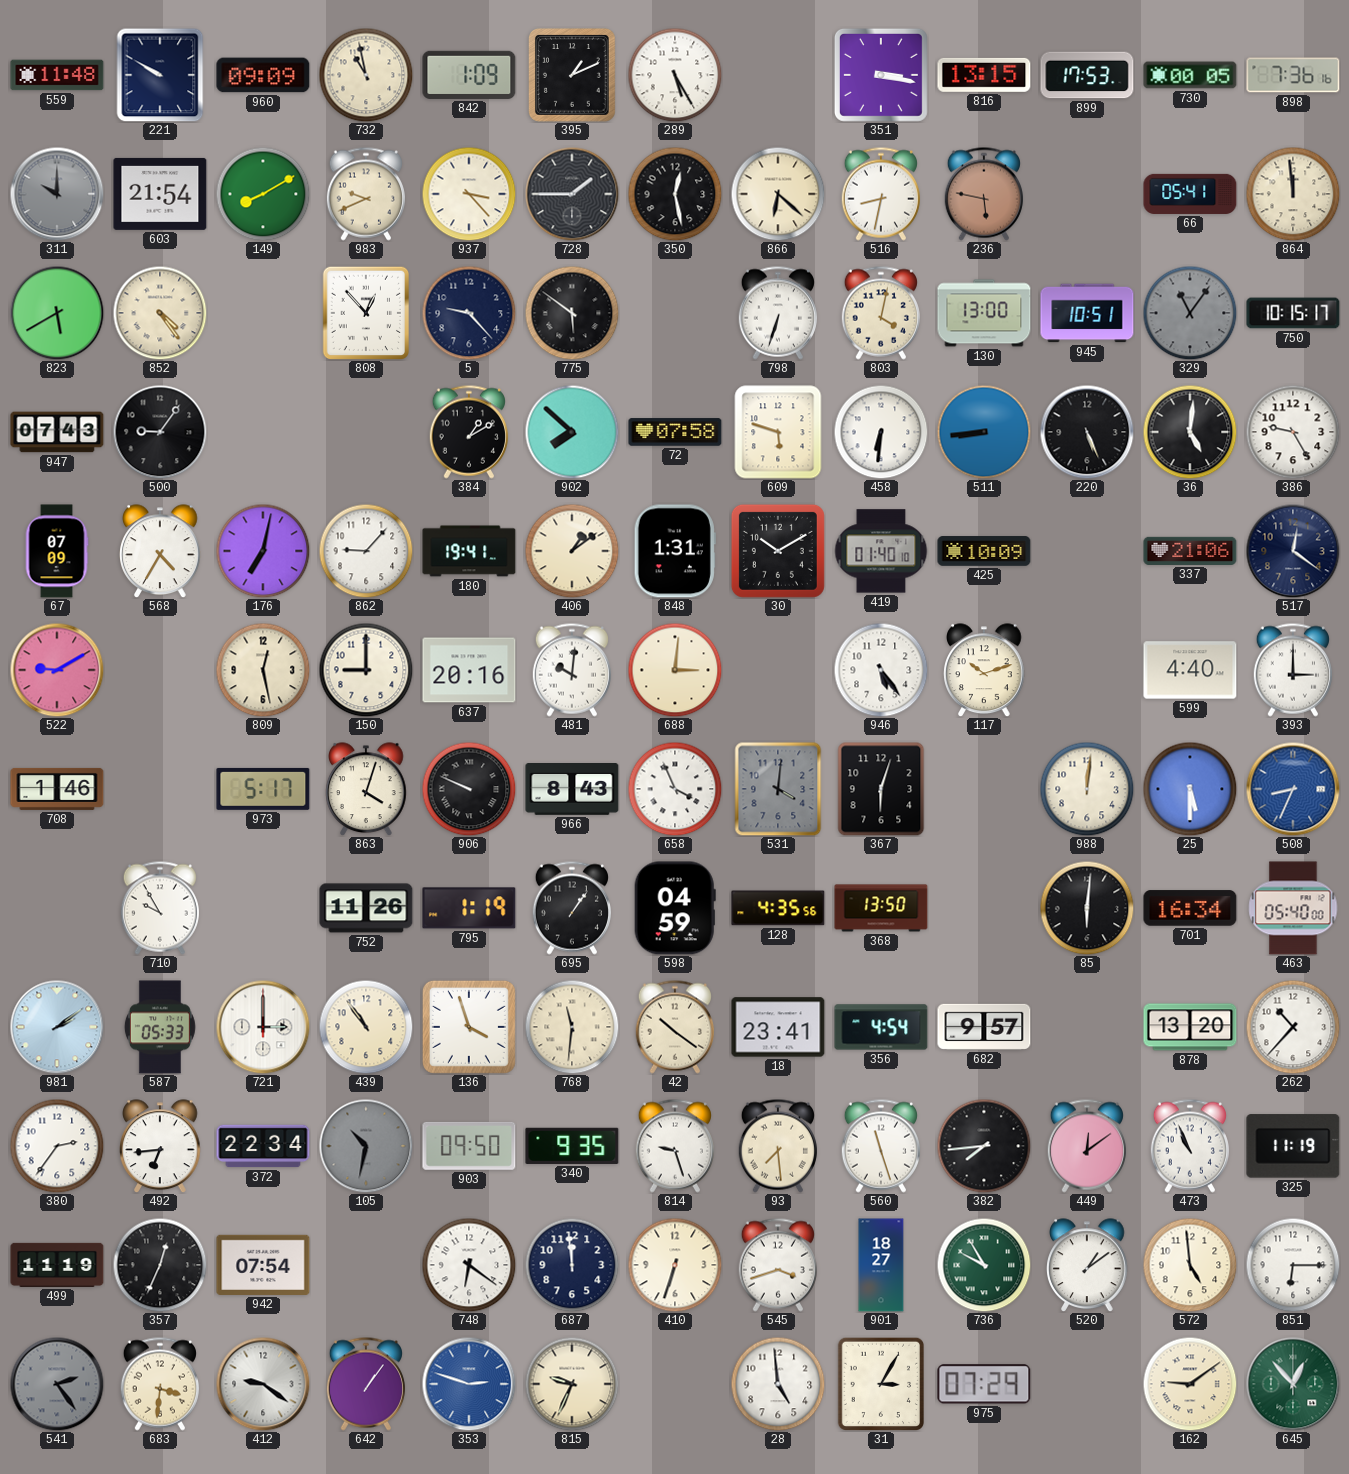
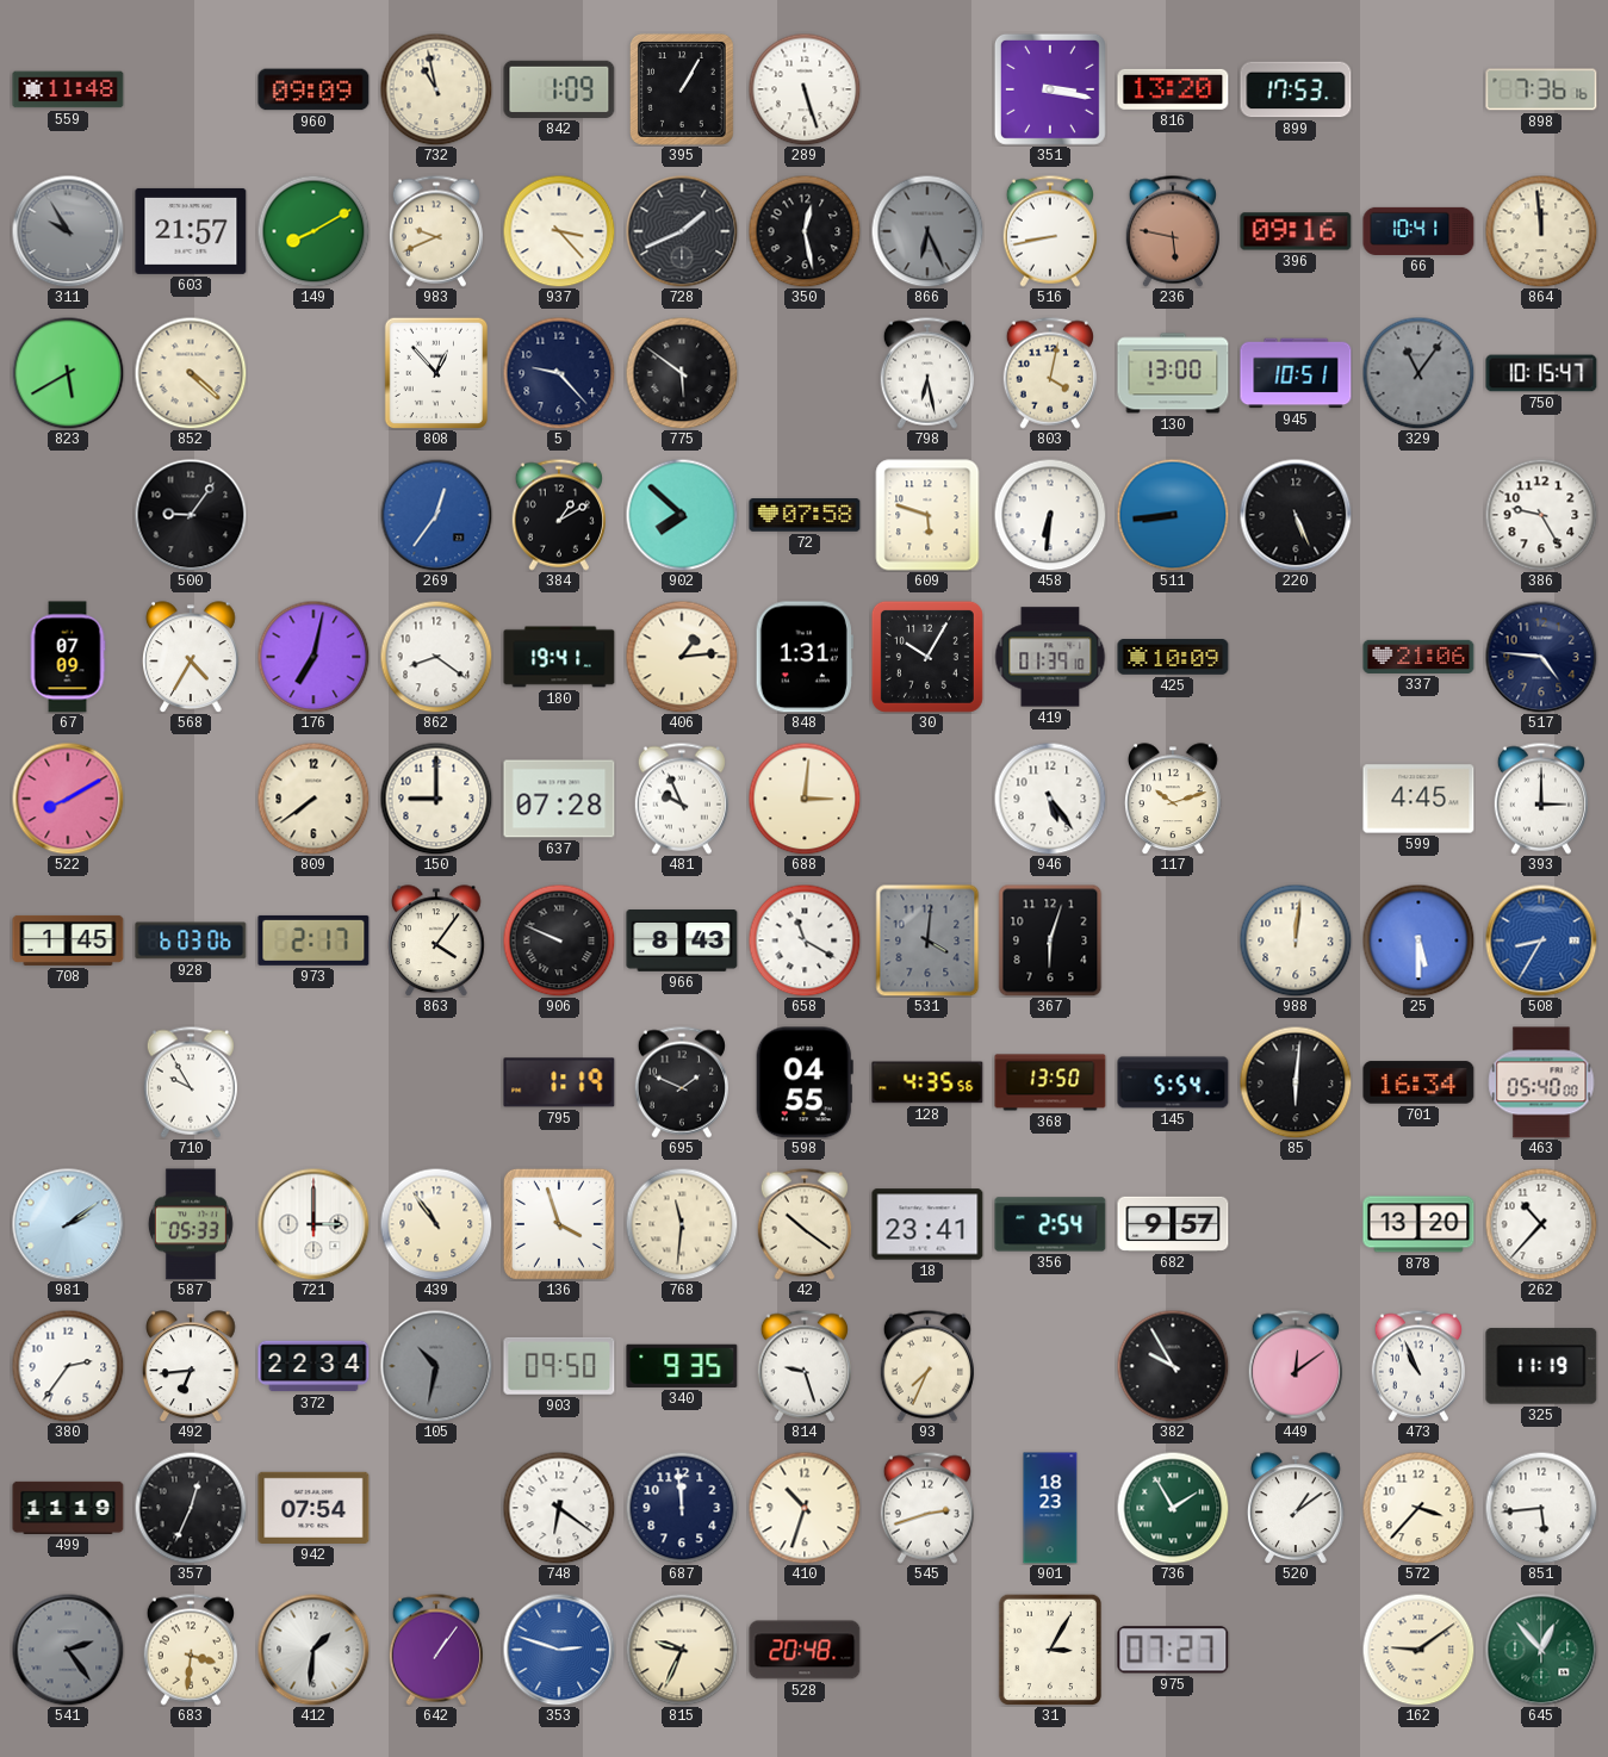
221: 9:50 -> none (160, 75)
395: 1:11 -> 1:05 (683, 91)
289: 5:25 -> 5:27 (805, 89)
816: 13:15 -> 13:20 (1173, 89)
730: 00:05 -> none (1190, 75)
311: 10:00 -> 9:55 (68, 231)
603: 21:54 -> 21:57 (191, 231)
728: 1:45 -> 1:41 (682, 231)
866: 6:22 -> 6:26 (927, 231)
866 dial: cream -> grey (927, 231)
516: 8:32 -> 8:43 (1050, 231)
396: none -> 09:16 (1296, 231)
66: 05:41 -> 10:41 (1418, 231)
852: 4:24 -> 4:22 (191, 373)
798: 6:33 -> 6:28 (927, 373)
750: 10:15:17 -> 10:15:47 (1541, 373)
947: 07:43 -> none (57, 432)
269: none -> 12:36 (436, 515)
36: 5:01 -> none (1190, 432)
862: 9:07 -> 8:21 (436, 657)
406: 1:09 -> 1:14 (682, 657)
30: 10:10 -> 10:05 (927, 657)
419: 01:40 -> 01:39 (1050, 657)
517: 12:21 -> 4:46 (1541, 657)
522: 9:10 -> 8:10 (68, 799)
809: 12:28 -> 7:39 (313, 799)
637: 20:16 -> 07:28 (559, 799)
481: 10:01 -> 9:56 (682, 799)
599: 4:40 -> 4:45 (1418, 799)
708: 1:46 -> 1:45 (68, 940)
928: none -> 6:03 (191, 940)
973: 5:17 -> 2:17 (313, 940)
863: 4:03 -> 4:06 (437, 940)
658: 3:56 -> 11:20 (805, 940)
508: 8:34 -> 8:35 (1541, 940)
752: 11:26 -> none (366, 908)
695: 1:06 -> 1:49 (682, 1082)
598: 04:59 -> 04:55 (805, 1082)
145: none -> 5:54 (1173, 1082)
356: 4:54 -> 2:54 (1050, 1224)
93: 7:29 -> 7:34 (927, 1366)
560: 11:27 -> none (881, 1146)
382: 7:44 -> 9:55 (1173, 1366)
410: 6:33 -> 10:33 (805, 1508)
545: 3:42 -> 2:42 (927, 1508)
901: 18:27 -> 18:23 (1050, 1508)
736: 9:55 -> 1:55 (1173, 1508)
572: 4:59 -> 3:37 (1418, 1508)
851: 6:15 -> 5:44 (1541, 1508)
412: 9:21 -> 1:31 (313, 1650)
528: none -> 20:48 (805, 1650)
28: 4:59 -> none (778, 1384)
975: 07:29 -> 07:27 (1173, 1650)
